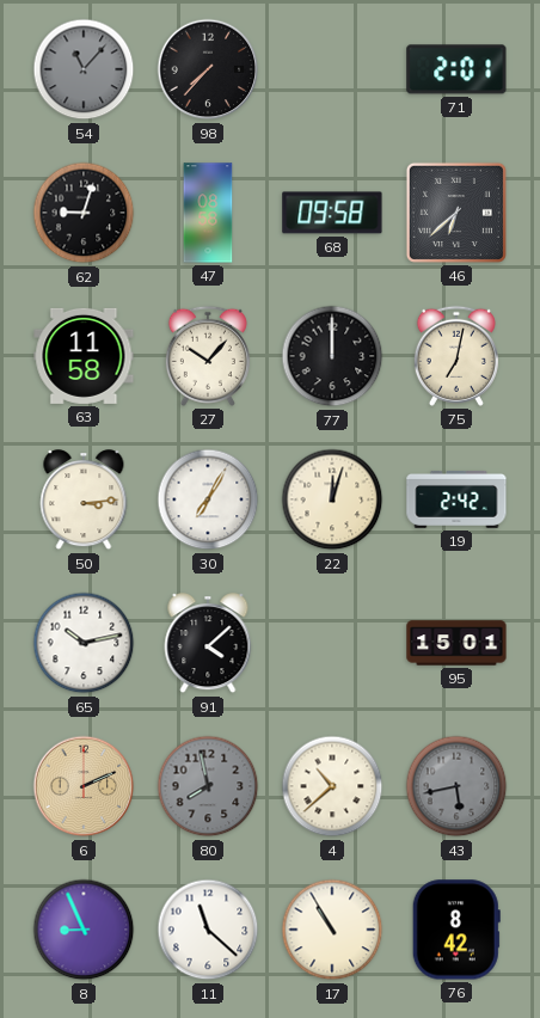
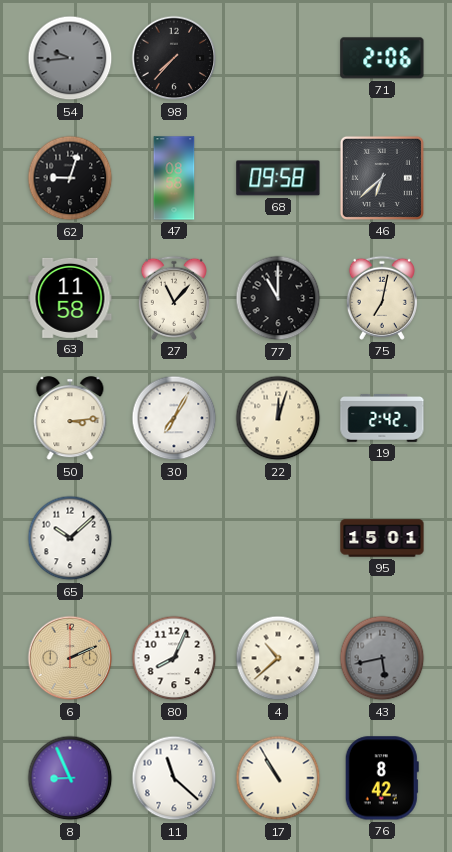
54: 11:07 -> 9:44 (70, 58)
71: 2:01 -> 2:06 (382, 58)
27: 10:07 -> 11:07 (174, 298)
77: 12:00 -> 11:00 (278, 298)
65: 10:13 -> 10:08 (70, 538)
91: 4:08 -> none (208, 644)
80: 7:58 -> 8:04 (174, 658)
80 dial: grey -> white (174, 658)
